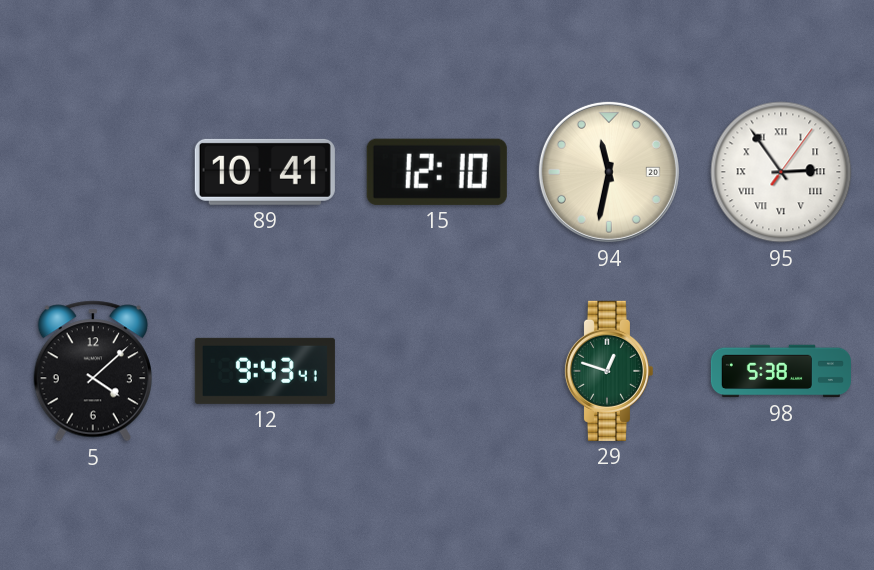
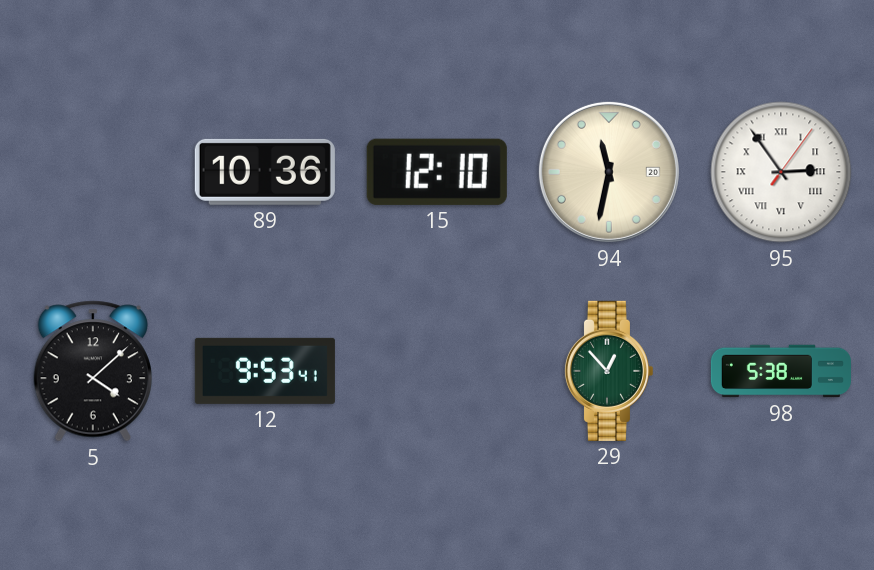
89: 10:41 -> 10:36 (265, 172)
12: 9:43 -> 9:53 (265, 371)
29: 12:48 -> 12:53 (608, 371)
